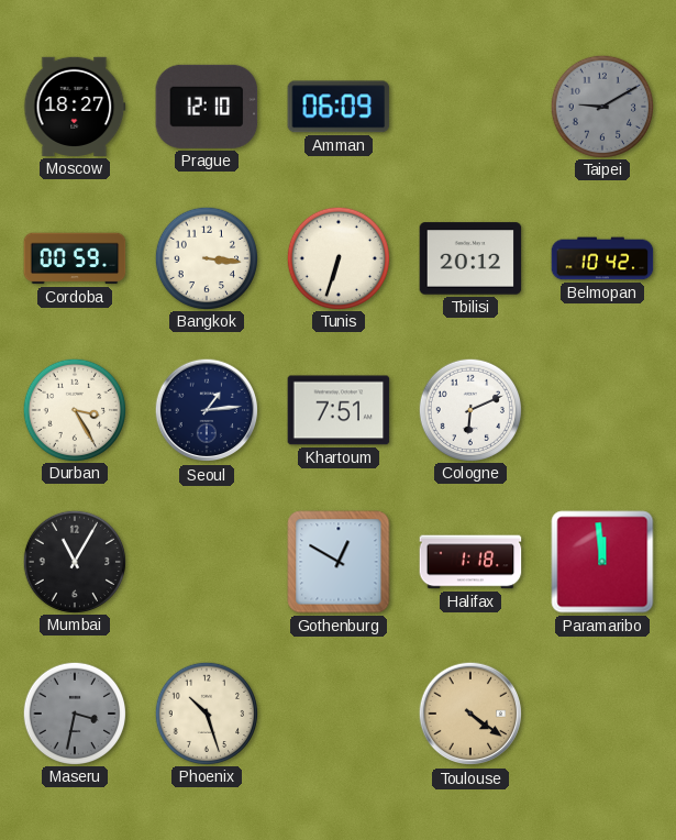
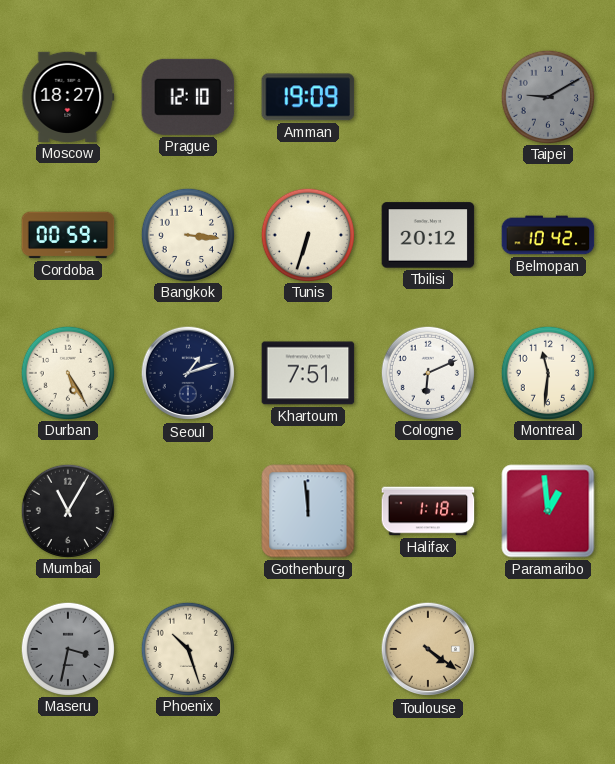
Amman: 06:09 -> 19:09 (308, 97)
Durban: 3:25 -> 5:25 (67, 372)
Seoul: 1:14 -> 1:12 (188, 373)
Montreal: none -> 11:31 (547, 372)
Gothenburg: 12:50 -> 11:59 (308, 511)
Paramaribo: 11:59 -> 12:59 (548, 511)
